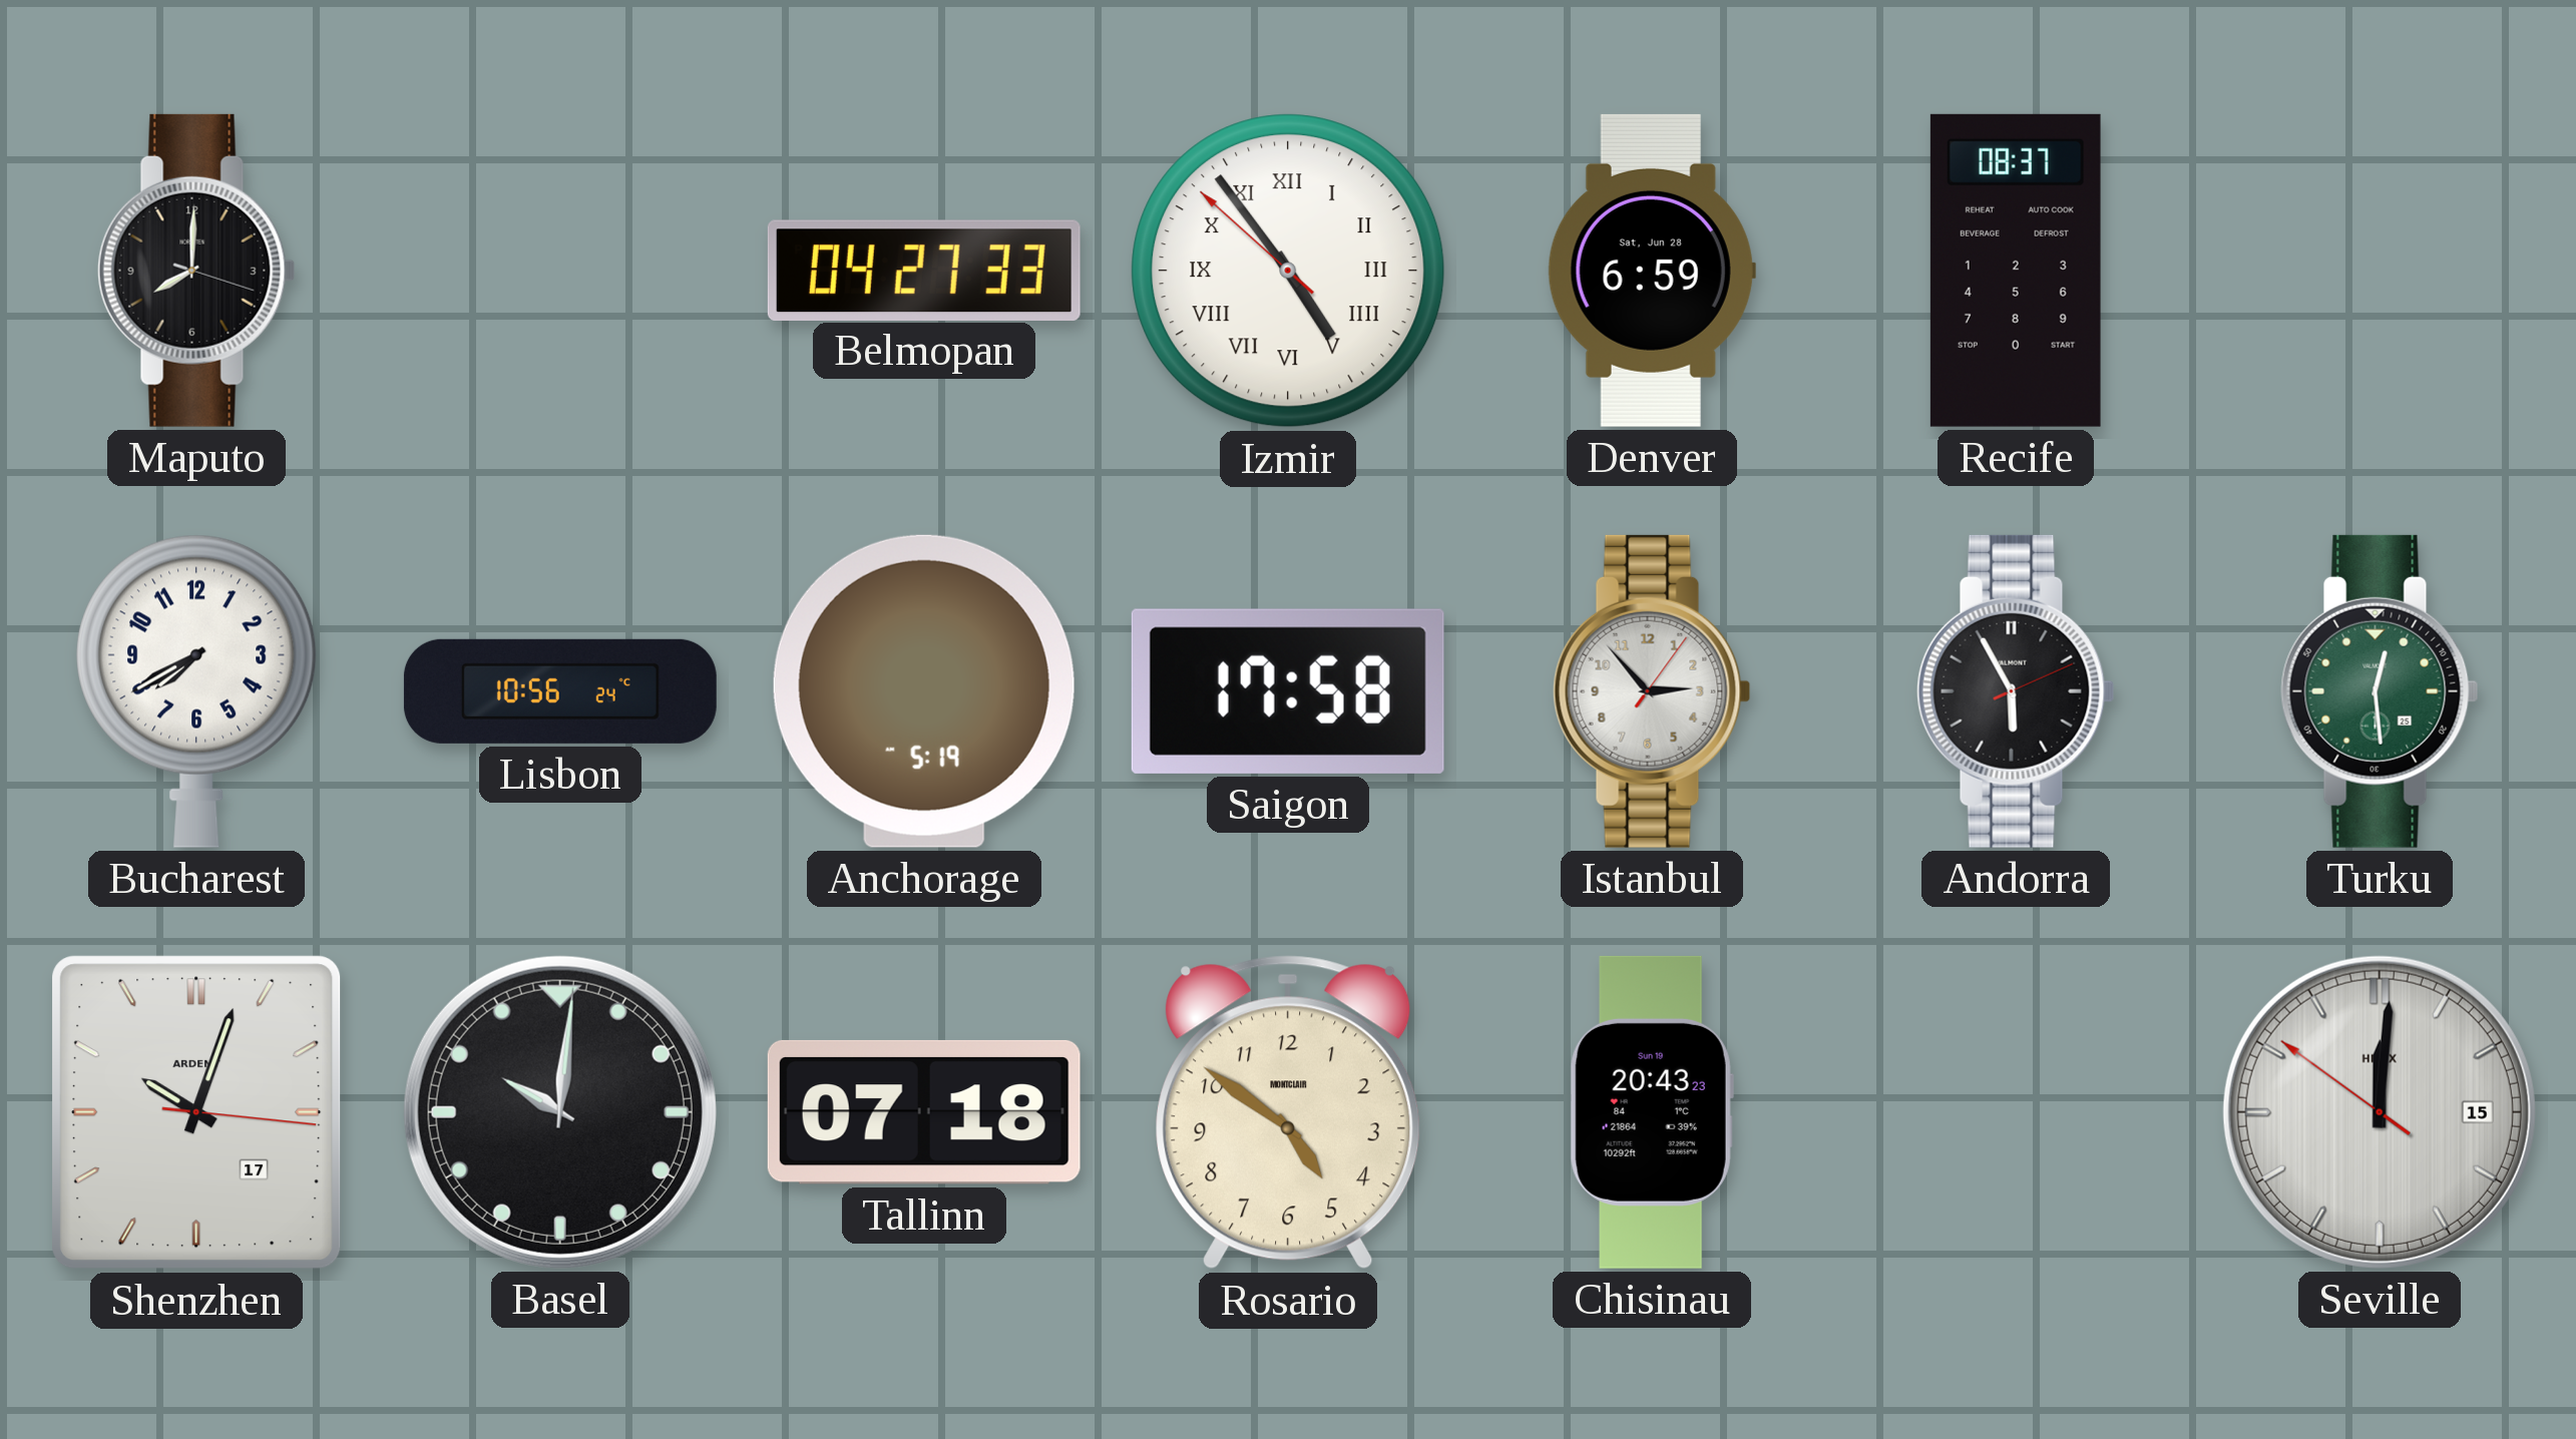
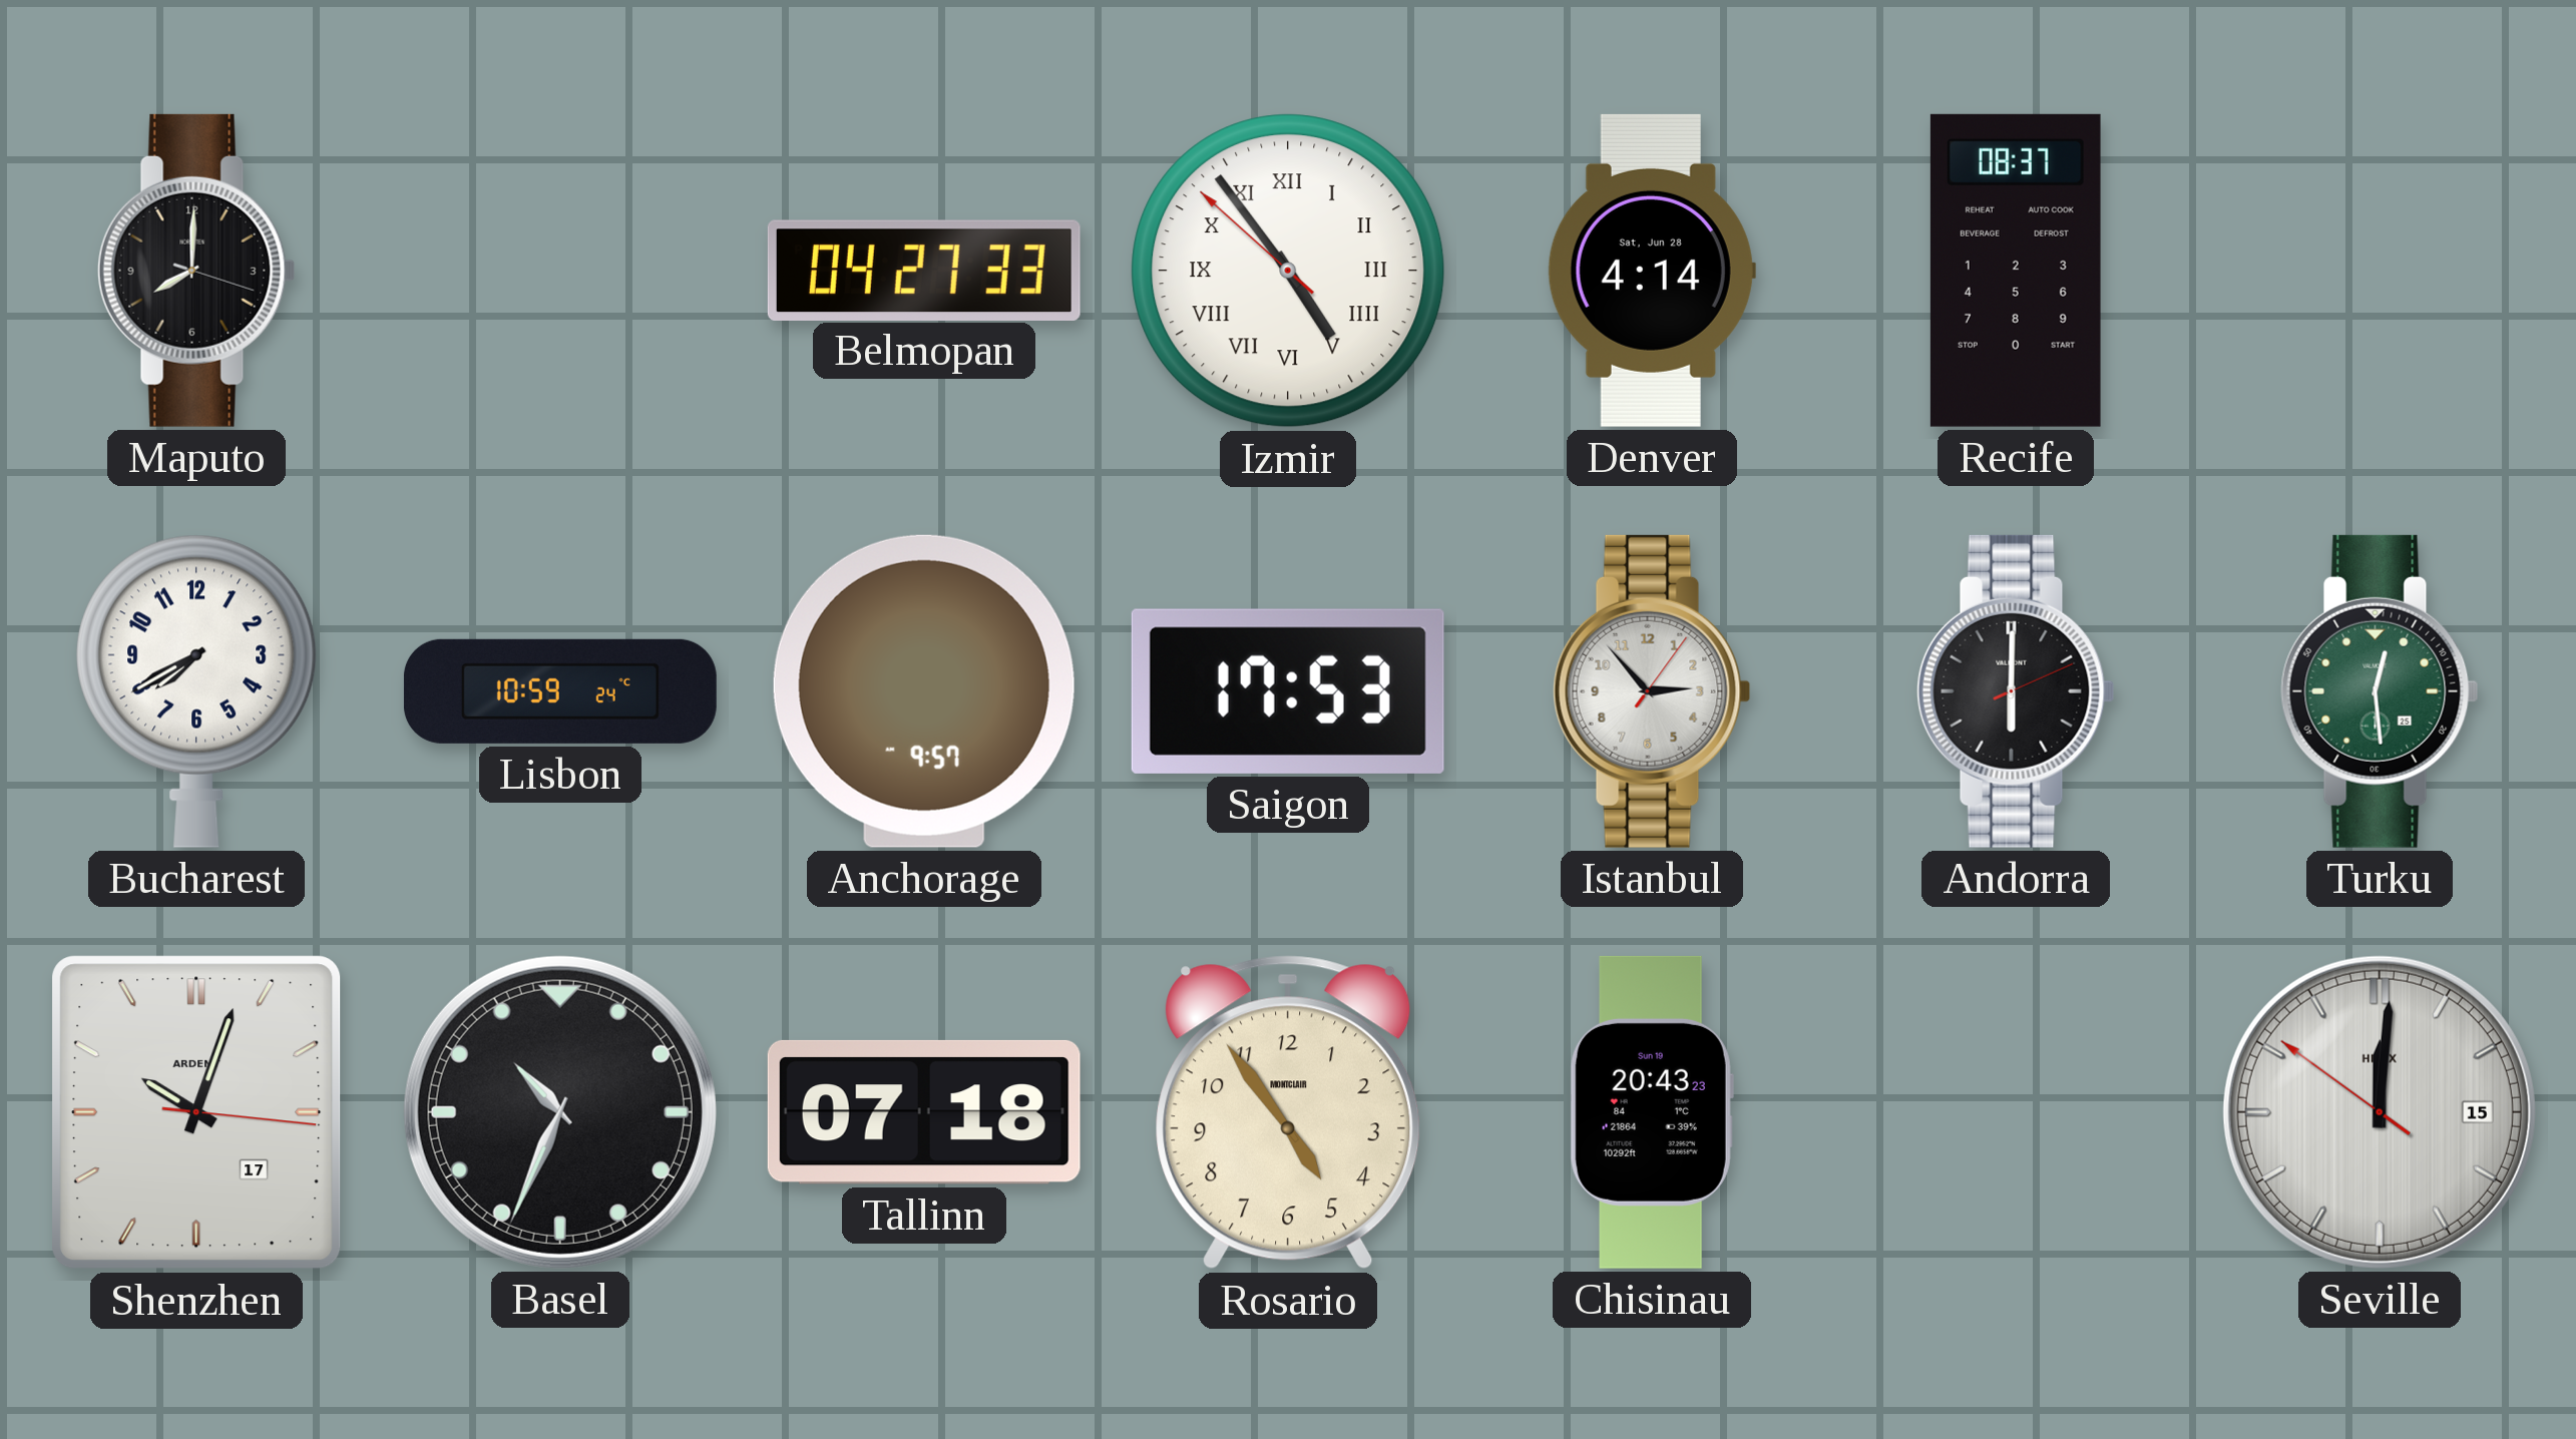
Denver: 6:59 -> 4:14 (1652, 271)
Lisbon: 10:56 -> 10:59 (560, 691)
Anchorage: 5:19 -> 9:57 (924, 691)
Saigon: 17:58 -> 17:53 (1288, 691)
Andorra: 5:55 -> 6:00 (2016, 691)
Basel: 10:01 -> 10:34 (560, 1112)
Rosario: 4:51 -> 4:54 (1288, 1112)
